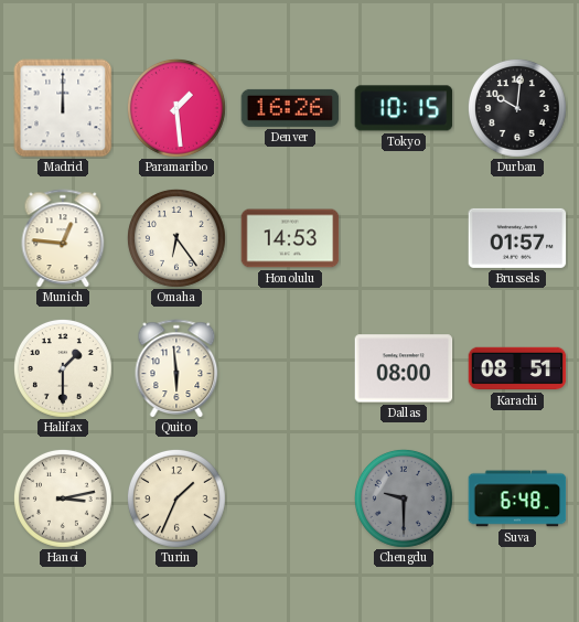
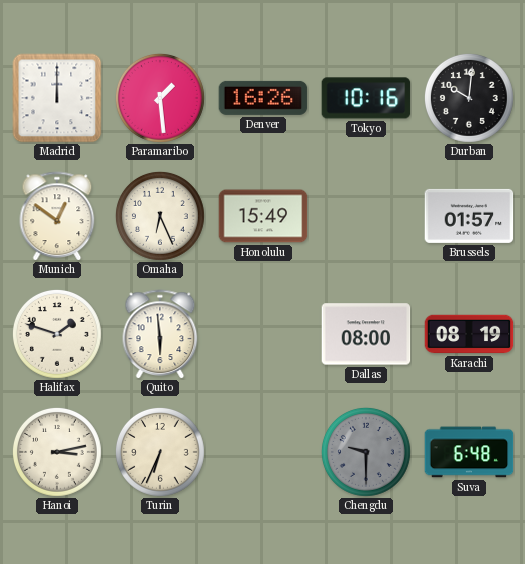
Tokyo: 10:15 -> 10:16 (366, 98)
Munich: 12:46 -> 12:51 (57, 216)
Omaha: 6:24 -> 6:26 (160, 216)
Honolulu: 14:53 -> 15:49 (263, 216)
Halifax: 1:30 -> 1:48 (57, 334)
Karachi: 08:51 -> 08:19 (469, 334)
Turin: 1:34 -> 6:34 (160, 452)
